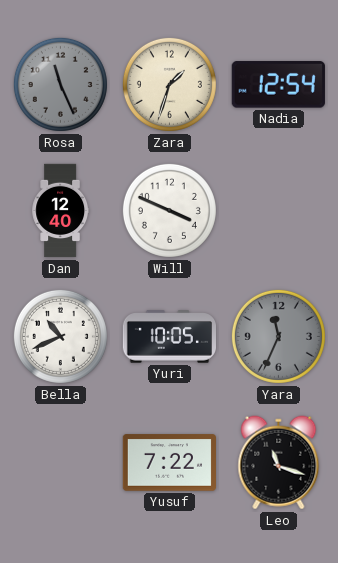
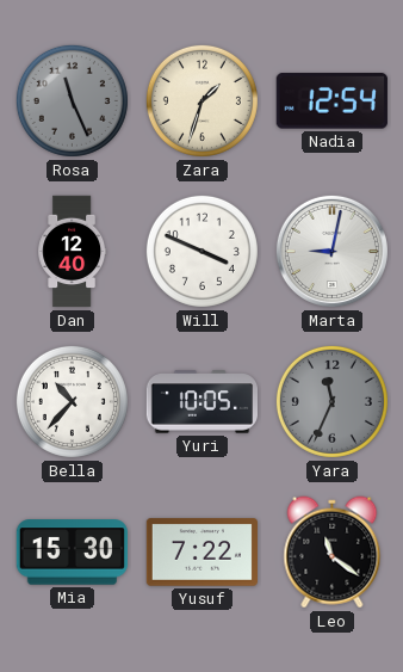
Marta: none -> 9:02 (331, 251)
Bella: 10:41 -> 10:37 (72, 401)
Mia: none -> 15:30 (72, 553)
Leo: 11:18 -> 11:21 (333, 553)
